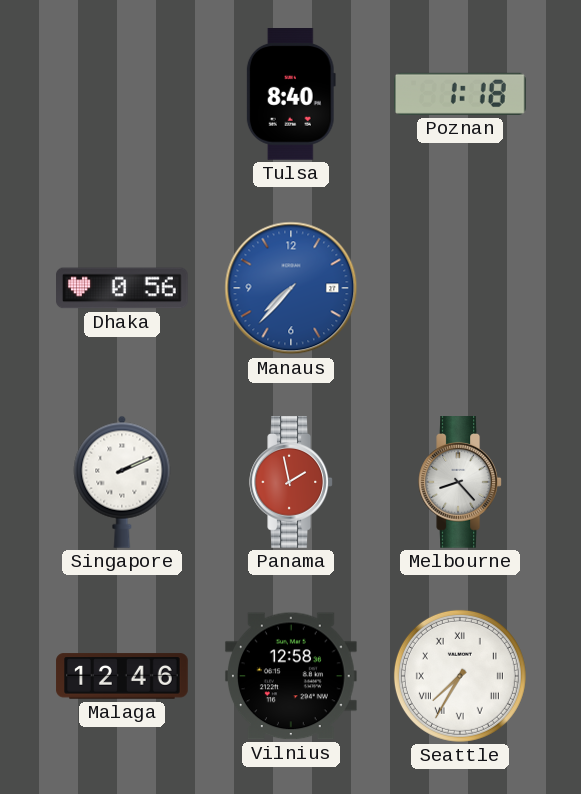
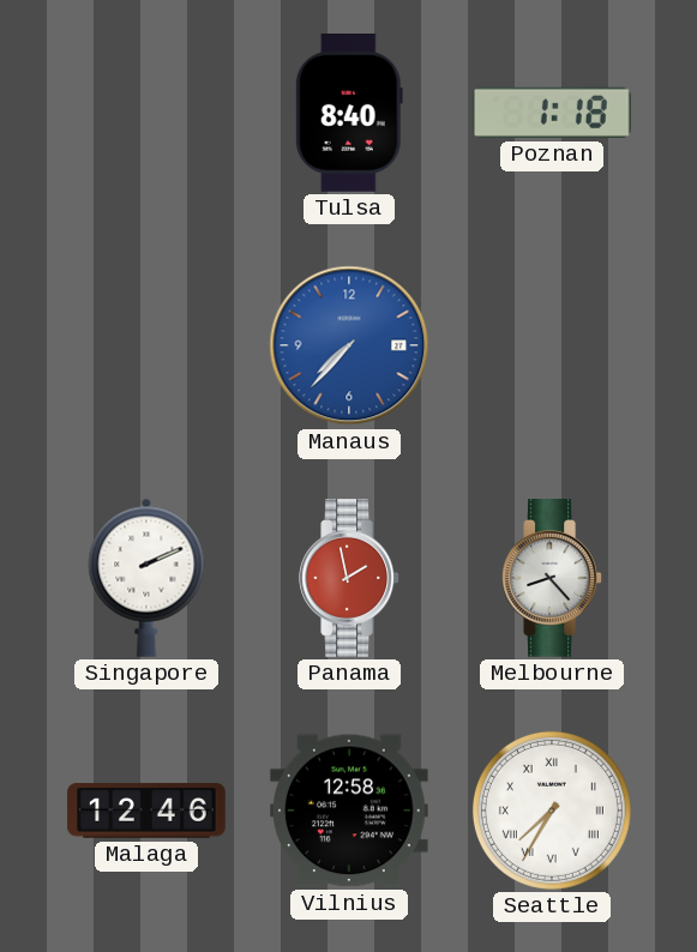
Dhaka: 0:56 -> none (123, 288)
